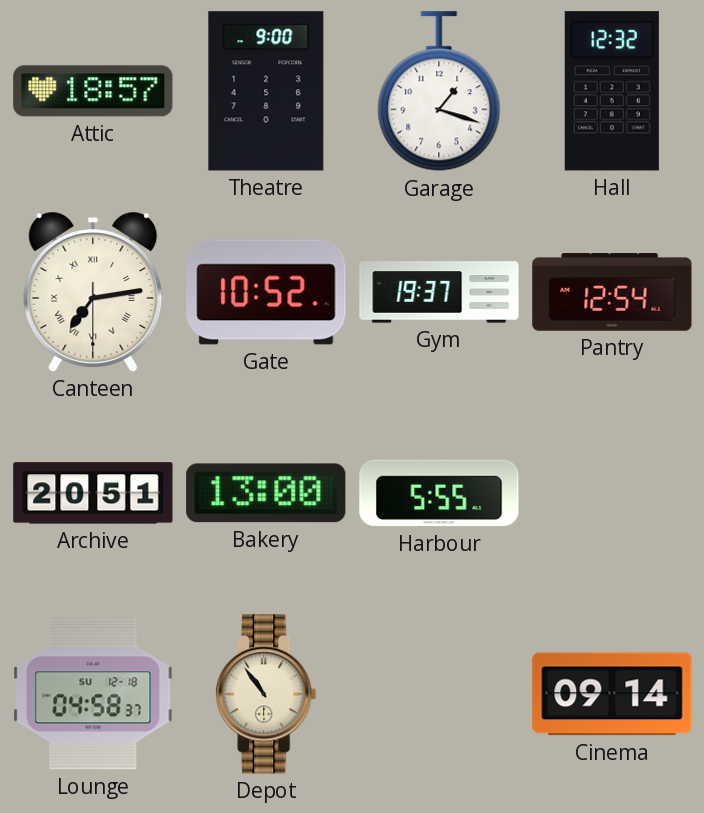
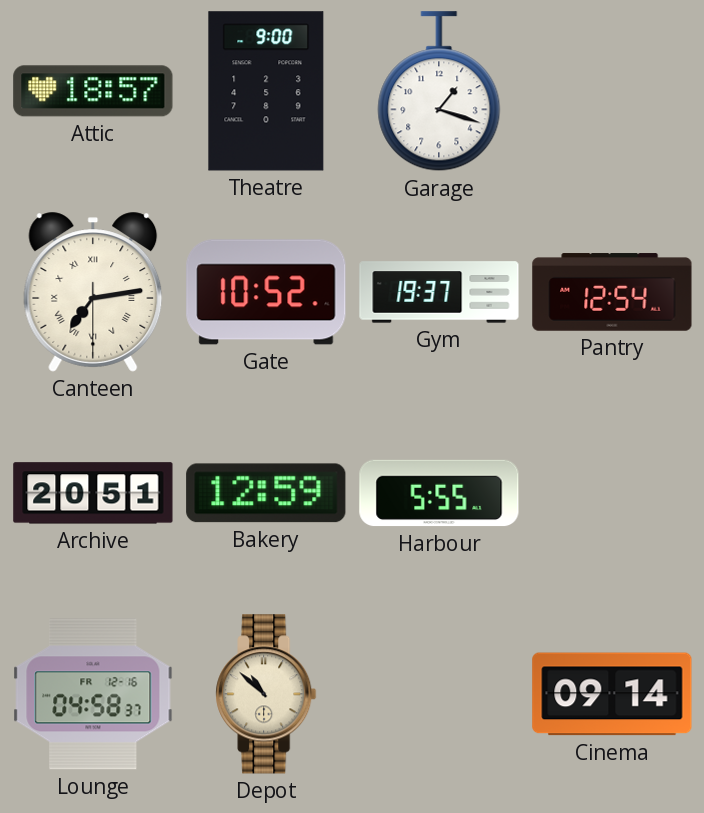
Hall: 12:32 -> none (612, 91)
Bakery: 13:00 -> 12:59 (266, 493)
Lounge date: SU 12-18 -> FR 12-16 (93, 694)
Depot: 10:54 -> 10:52 (266, 694)
